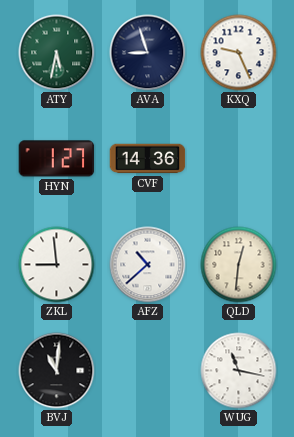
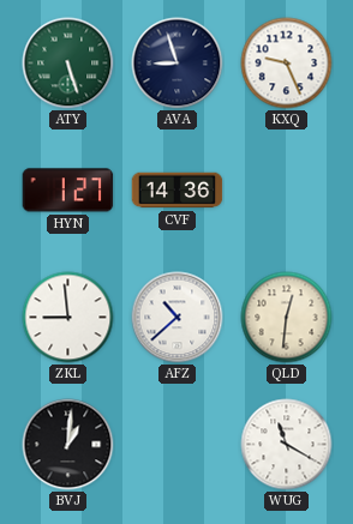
ATY: 5:32 -> 5:27 (68, 64)
BVJ: 11:01 -> 1:01 (68, 445)
WUG: 11:17 -> 11:20 (287, 445)
